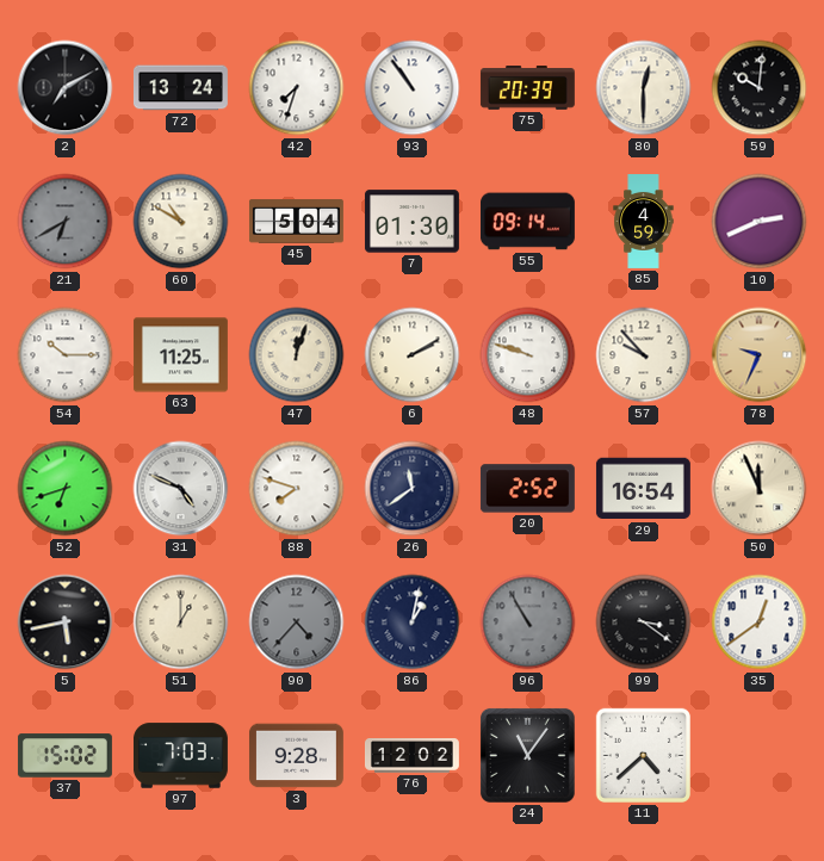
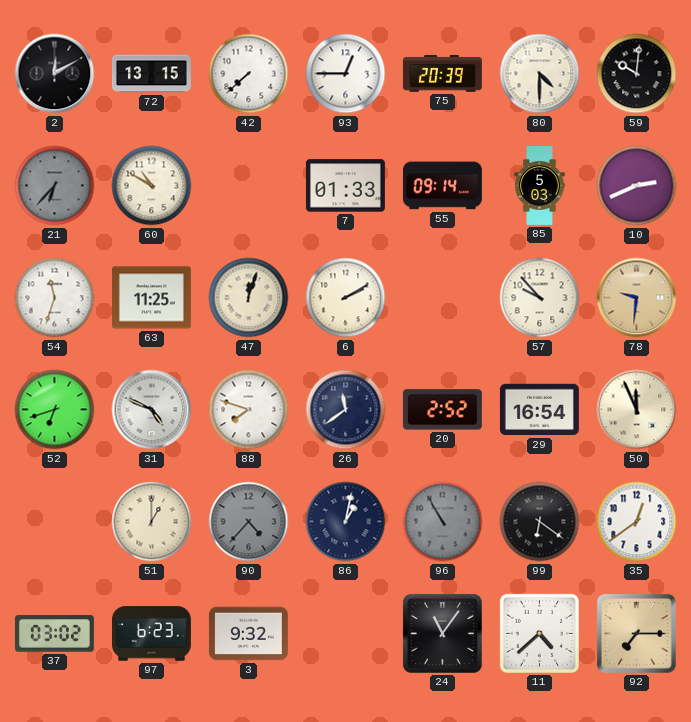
2: 7:10 -> 12:10 (55, 74)
72: 13:24 -> 13:15 (151, 74)
42: 7:33 -> 7:38 (249, 74)
93: 10:54 -> 12:45 (346, 74)
80: 12:30 -> 4:30 (540, 74)
21: 6:40 -> 6:37 (55, 186)
45: 5:04 -> none (296, 222)
7: 01:30 -> 01:33 (345, 186)
85: 4:59 -> 5:03 (540, 186)
54: 10:15 -> 11:33 (55, 298)
48: 9:48 -> none (528, 355)
78: 9:34 -> 9:31 (637, 298)
5: 5:43 -> none (66, 622)
99: 3:21 -> 6:21 (540, 522)
37: 15:02 -> 03:02 (54, 634)
97: 7:03 -> 6:23 (151, 634)
3: 9:28 -> 9:32 (248, 634)
76: 12:02 -> none (411, 756)
92: none -> 7:15 (636, 633)
